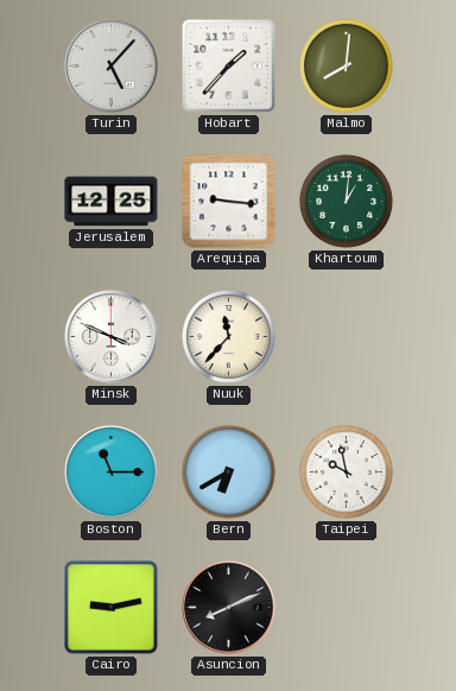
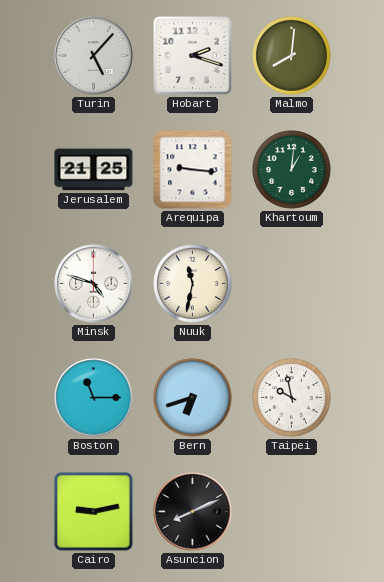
Hobart: 1:37 -> 2:18 (193, 56)
Jerusalem: 12:25 -> 21:25 (94, 170)
Minsk: 3:49 -> 4:48 (94, 284)
Nuuk: 11:37 -> 11:32 (193, 284)
Bern: 6:40 -> 6:42 (193, 398)
